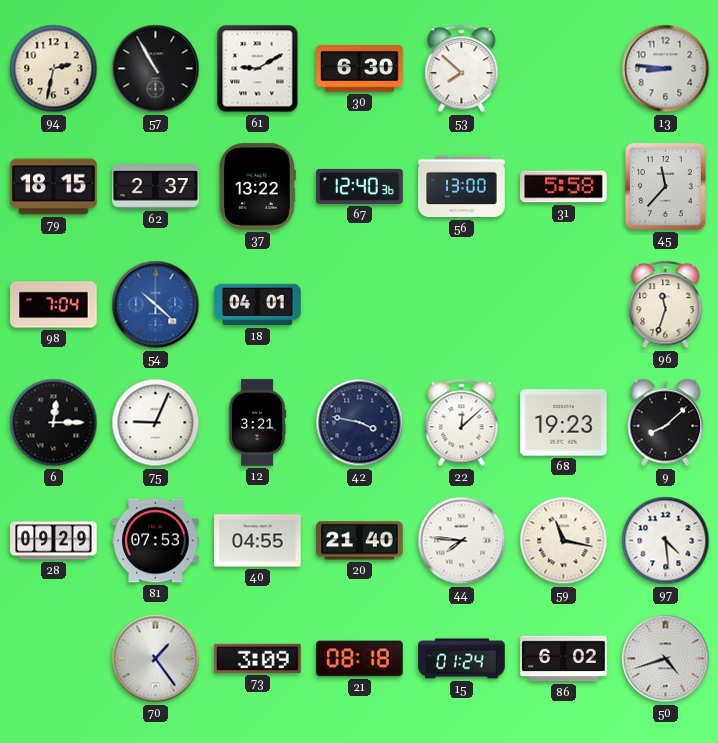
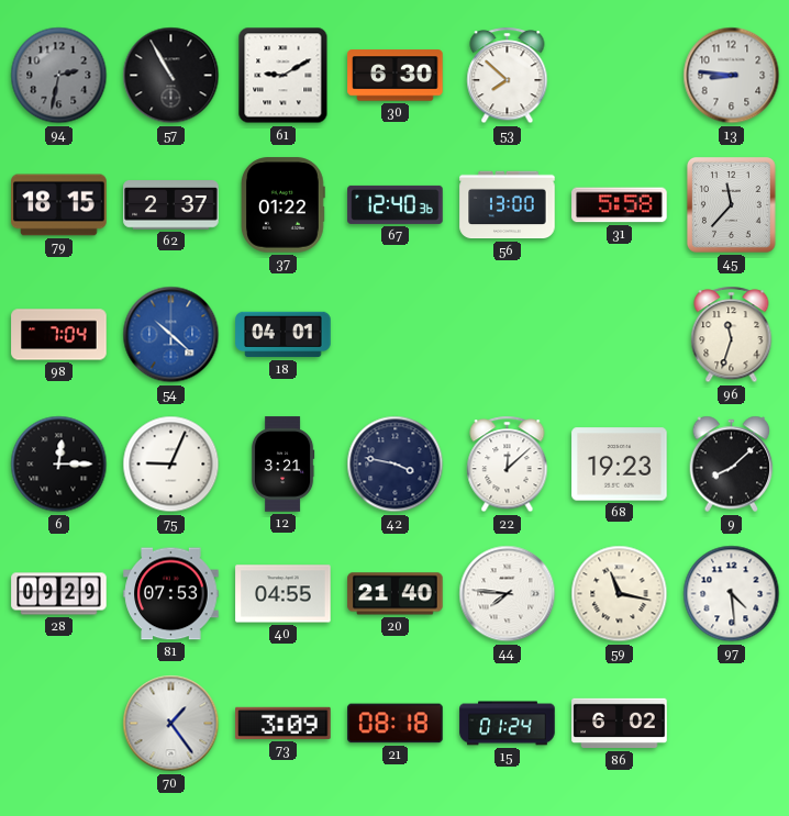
94 dial: cream -> grey (59, 76)
37: 13:22 -> 01:22 (282, 205)
50: 4:42 -> none (666, 659)
